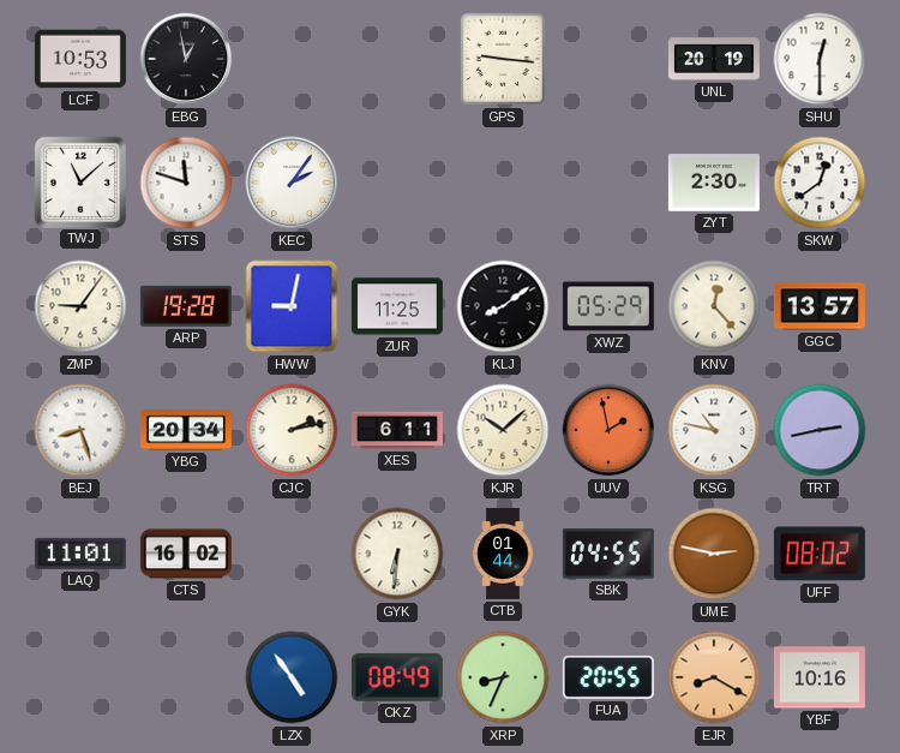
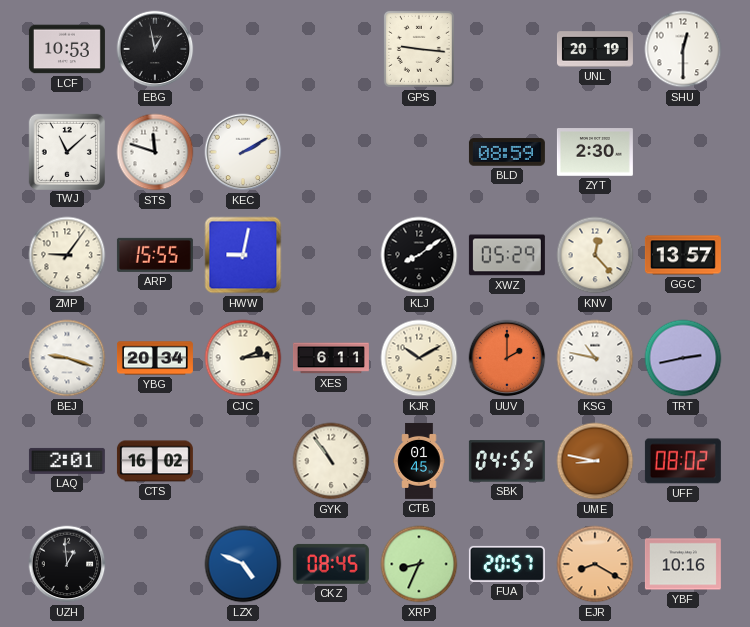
KEC: 2:06 -> 2:10 (243, 152)
BLD: none -> 08:59 (507, 152)
SKW: 12:39 -> none (820, 183)
ARP: 19:28 -> 15:55 (155, 255)
ZUR: 11:25 -> none (397, 306)
BEJ: 8:27 -> 9:18 (67, 358)
CJC: 2:13 -> 2:14 (243, 358)
KJR: 10:08 -> 10:10 (419, 358)
UUV: 1:58 -> 2:00 (507, 358)
LAQ: 11:01 -> 2:01 (67, 461)
GYK: 6:31 -> 10:54 (331, 461)
CTB: 01:44 -> 01:45 (419, 461)
UME: 2:47 -> 8:47 (595, 461)
UZH: none -> 12:59 (67, 564)
LZX: 4:54 -> 4:49 (243, 564)
CKZ: 08:49 -> 08:45 (331, 564)
FUA: 20:55 -> 20:57 (507, 564)
